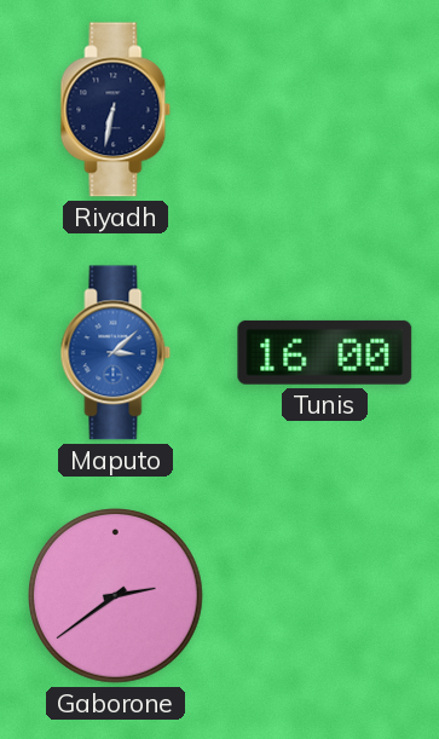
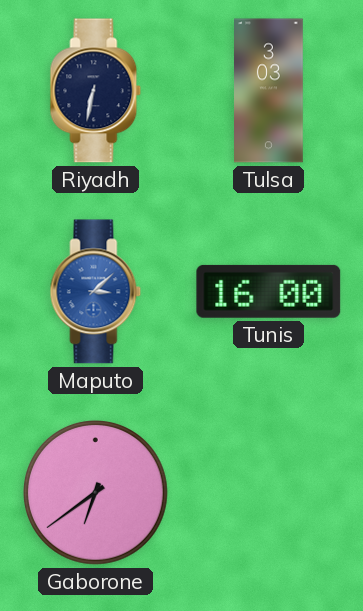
Tulsa: none -> 3:03 (269, 91)
Gaborone: 2:39 -> 6:39 (96, 493)
